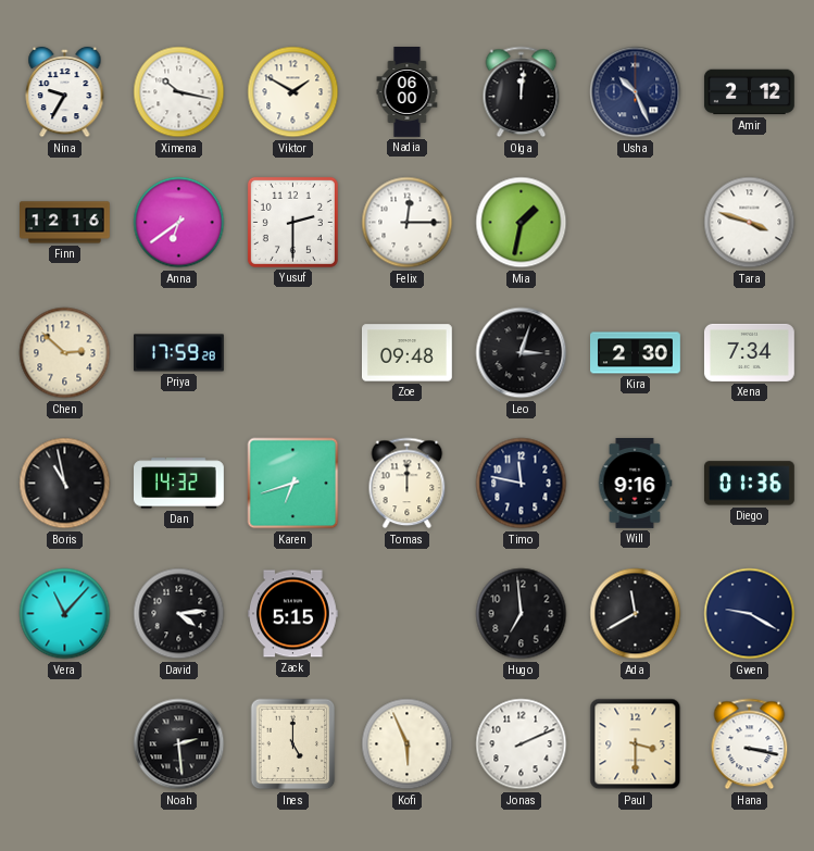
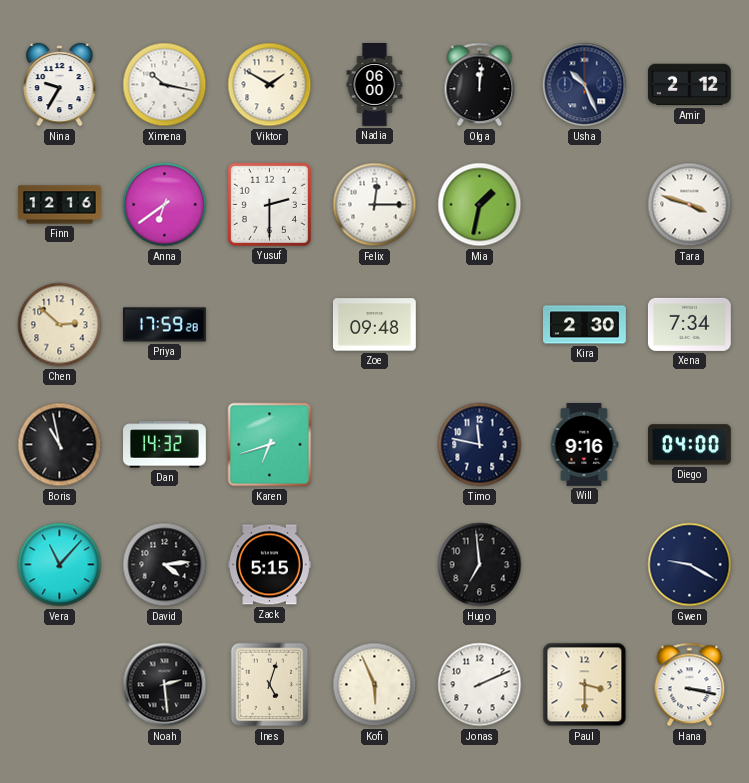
Leo: 3:03 -> none (522, 353)
Tomas: 12:00 -> none (408, 484)
Diego: 01:36 -> 04:00 (689, 445)
Ada: 11:40 -> none (636, 614)
Ines: 5:00 -> 5:03 (270, 685)
